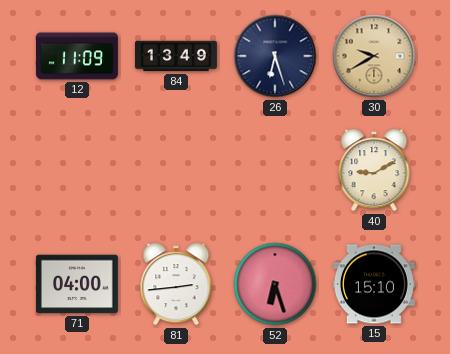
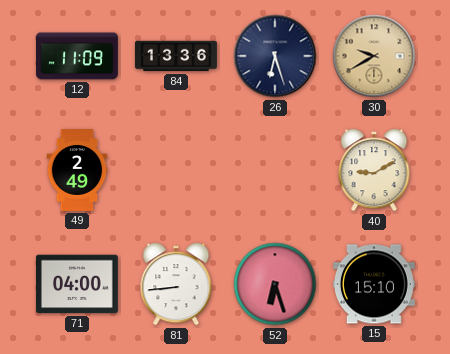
84: 13:49 -> 13:36 (176, 56)
49: none -> 2:49 (77, 171)
81: 2:44 -> 8:44 (176, 284)
